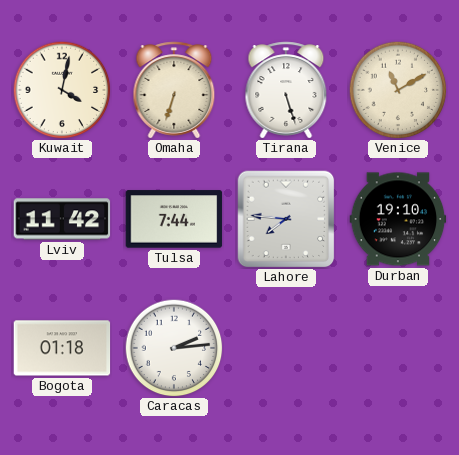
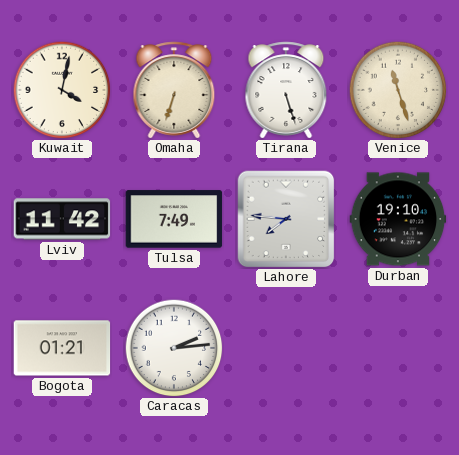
Venice: 11:10 -> 11:27 (398, 90)
Tulsa: 7:44 -> 7:49 (174, 219)
Bogota: 01:18 -> 01:21 (62, 348)
